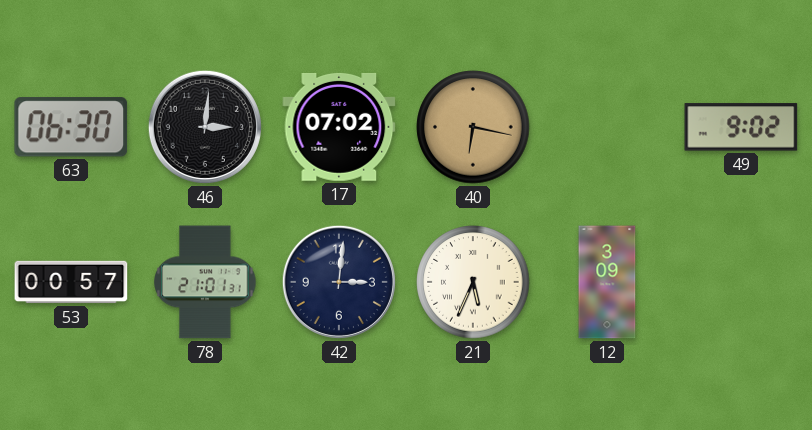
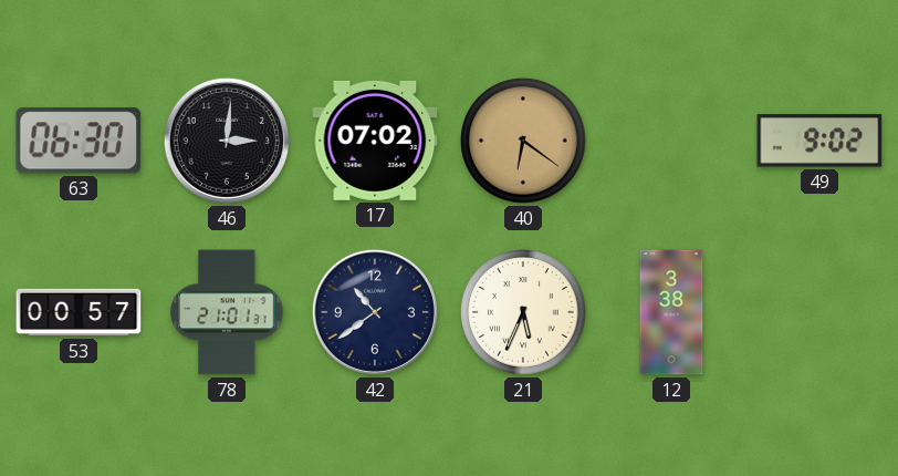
40: 6:17 -> 6:21 (523, 141)
42: 3:01 -> 10:39 (375, 312)
12: 3:09 -> 3:38 (671, 312)
